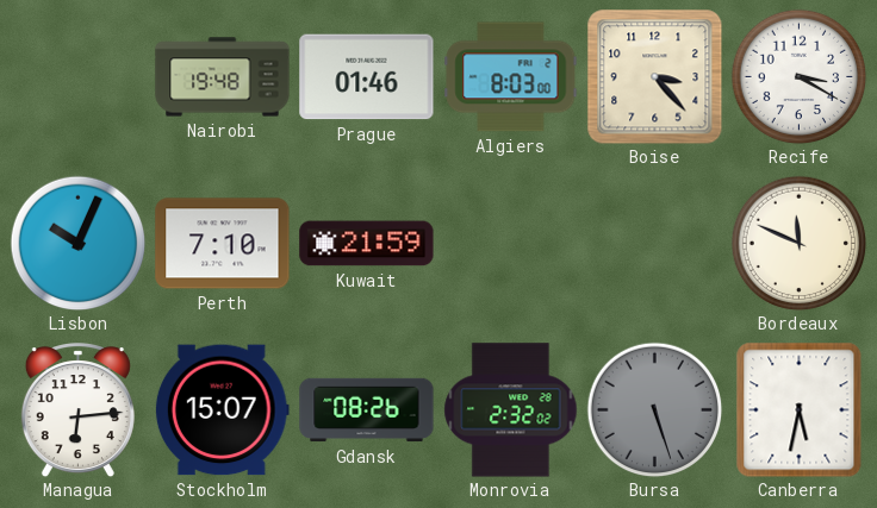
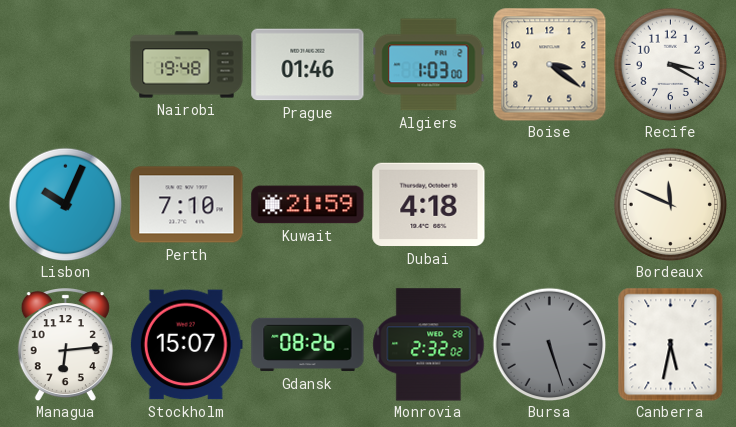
Algiers: 8:03 -> 1:03 (429, 65)
Boise: 3:23 -> 3:21 (549, 64)
Dubai: none -> 4:18 (429, 205)
